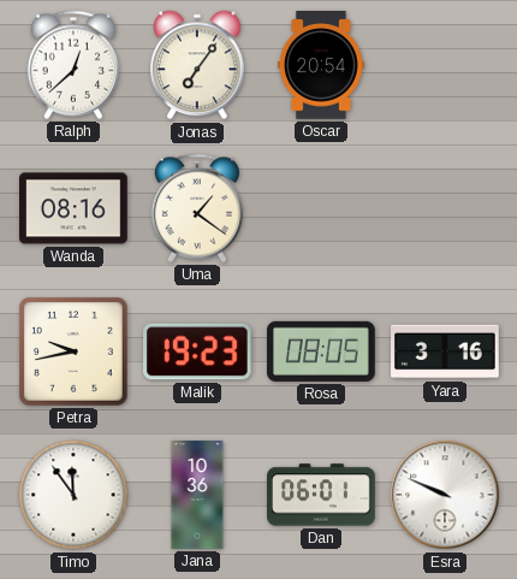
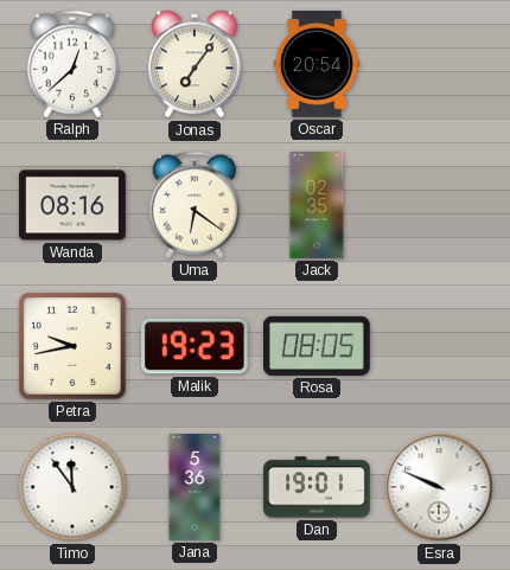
Uma: 1:21 -> 6:21 (193, 205)
Jack: none -> 02:35 (317, 205)
Yara: 3:16 -> none (446, 351)
Jana: 10:36 -> 5:36 (195, 487)
Dan: 06:01 -> 19:01 (317, 487)
